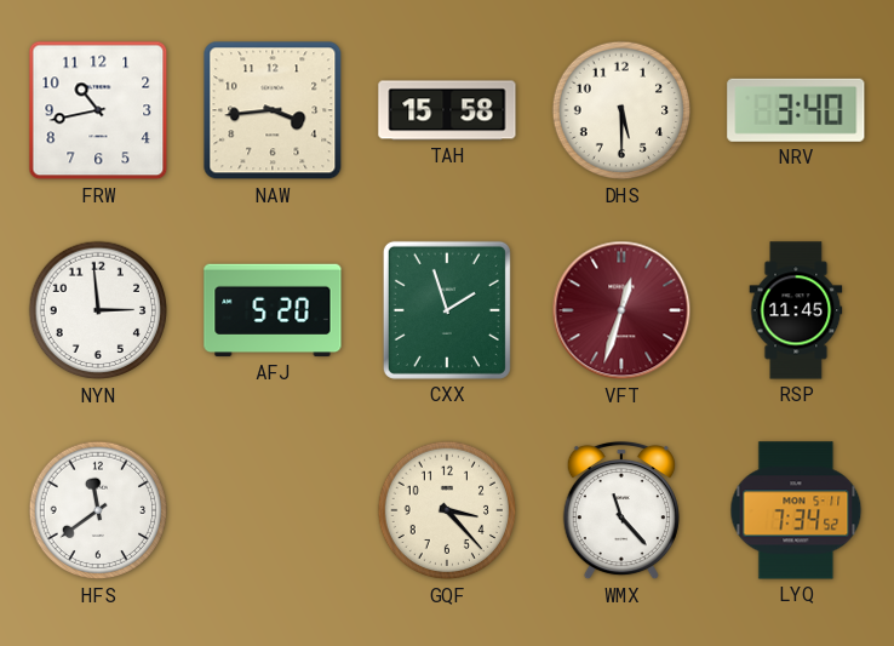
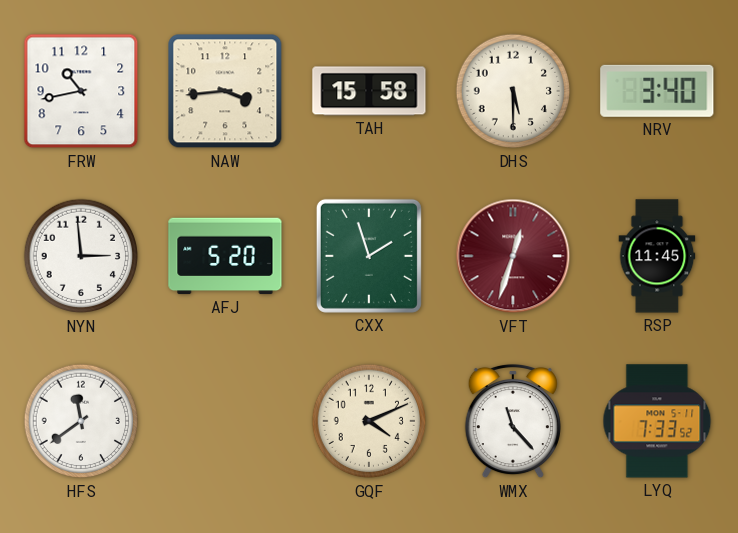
GQF: 3:23 -> 4:11 (369, 421)
LYQ: 7:34 -> 7:33 (657, 421)
